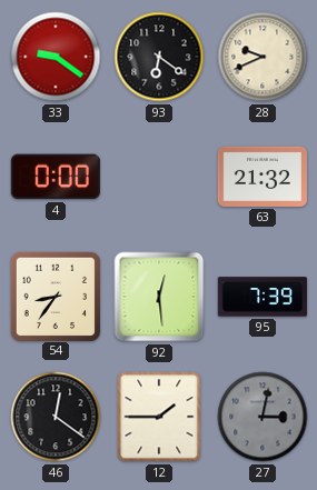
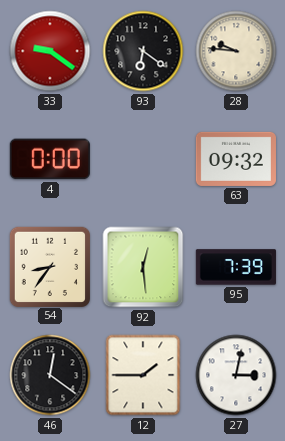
28: 9:41 -> 9:46 (236, 51)
63: 21:32 -> 09:32 (236, 159)
27 dial: grey -> white (236, 375)
